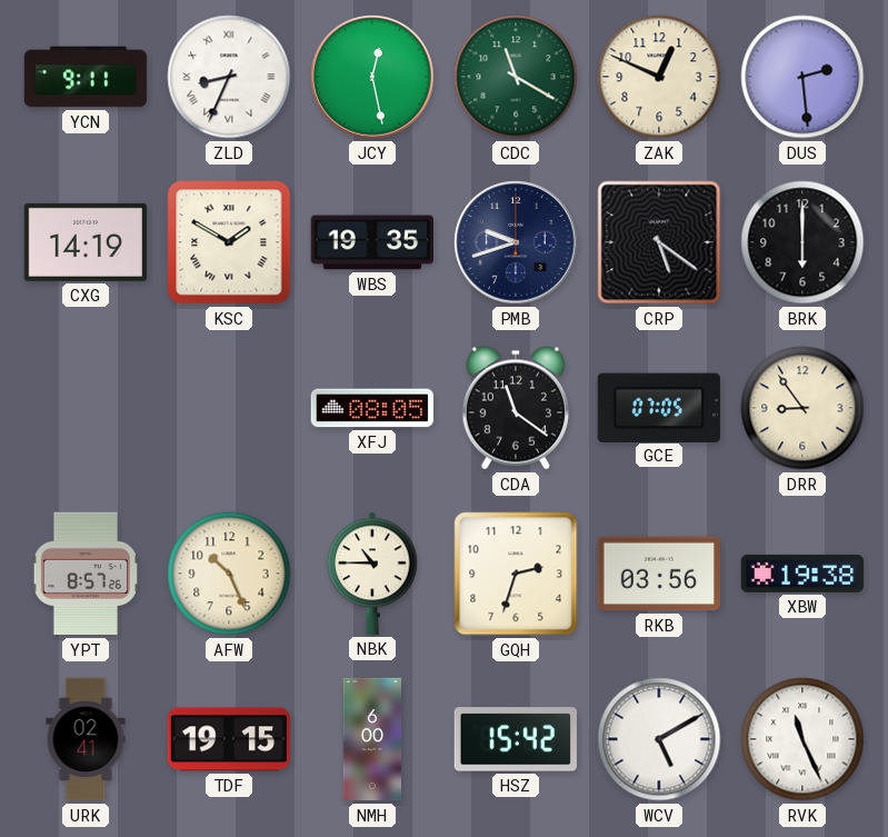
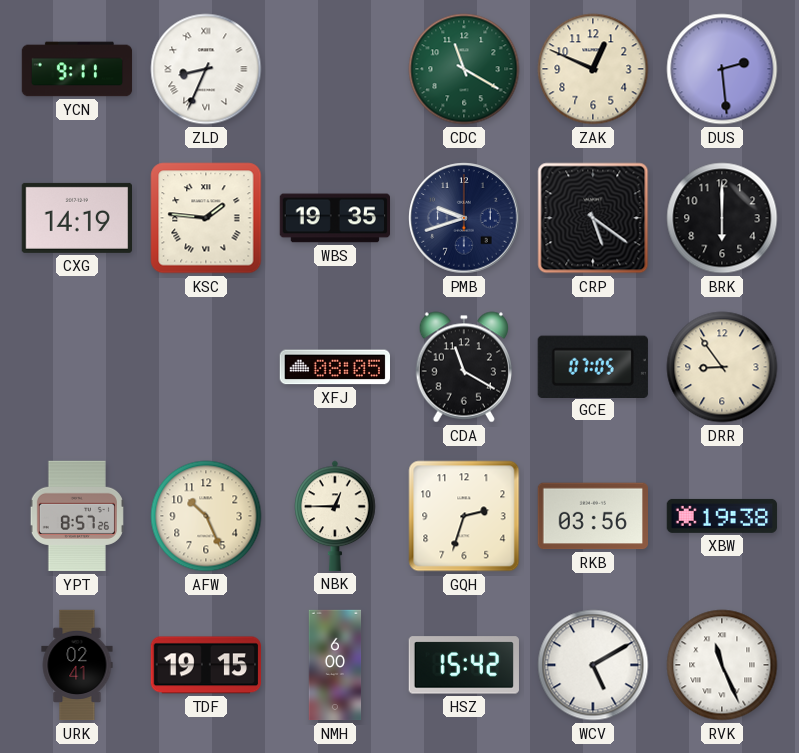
JCY: 12:28 -> none (372, 77)
KSC: 1:50 -> 1:46 (206, 218)
CDA: 11:21 -> 11:20 (463, 367)
NBK: 10:45 -> 12:45 (335, 516)
